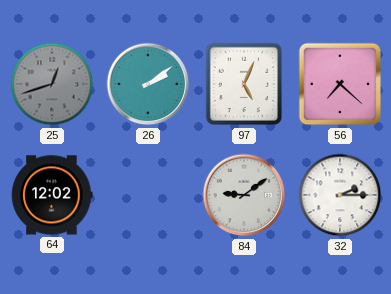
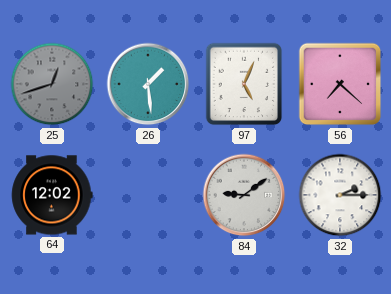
26: 2:09 -> 1:29 (148, 84)
